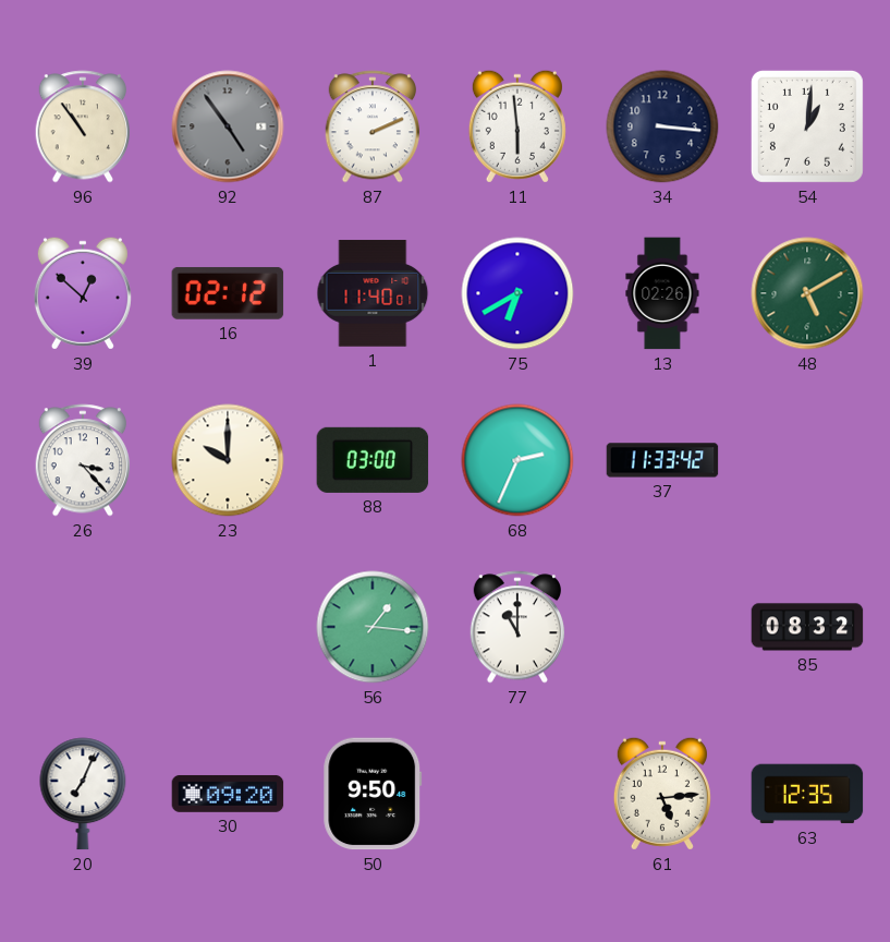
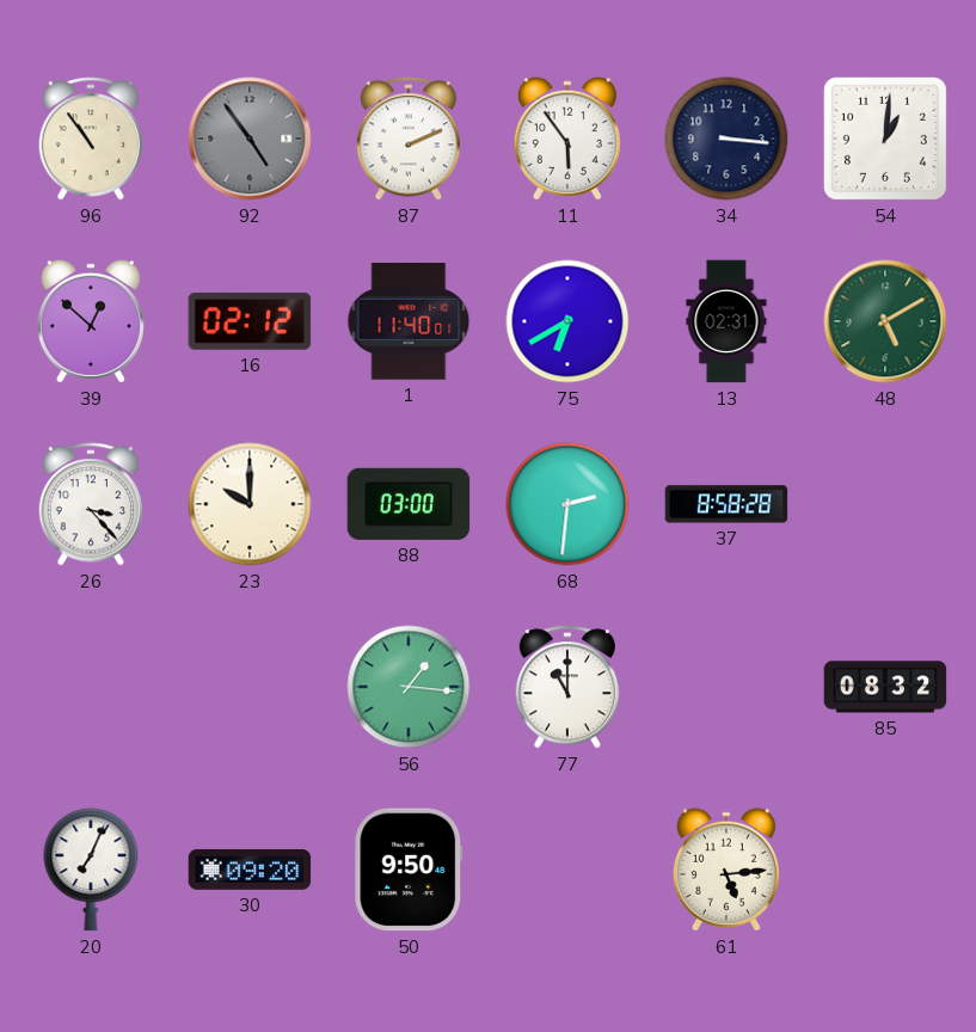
11: 5:59 -> 5:54 (567, 139)
13: 02:26 -> 02:31 (726, 321)
68: 2:34 -> 2:31 (567, 504)
37: 11:33 -> 8:58 (726, 504)
63: 12:35 -> none (807, 794)
